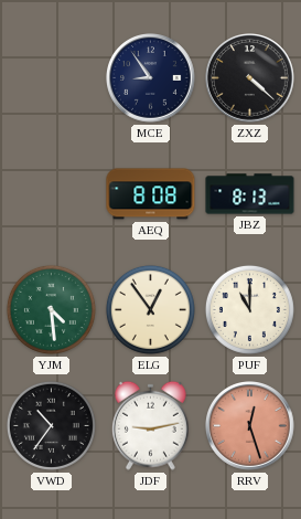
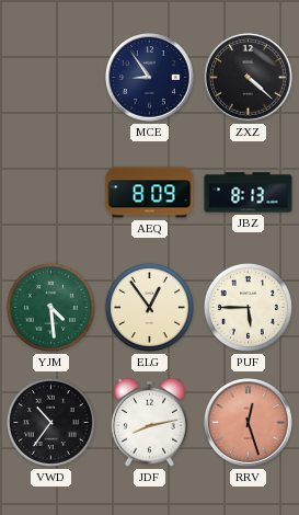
AEQ: 8:08 -> 8:09 (150, 193)
PUF: 11:00 -> 5:45 (248, 307)
JDF: 9:13 -> 8:13 (149, 422)
